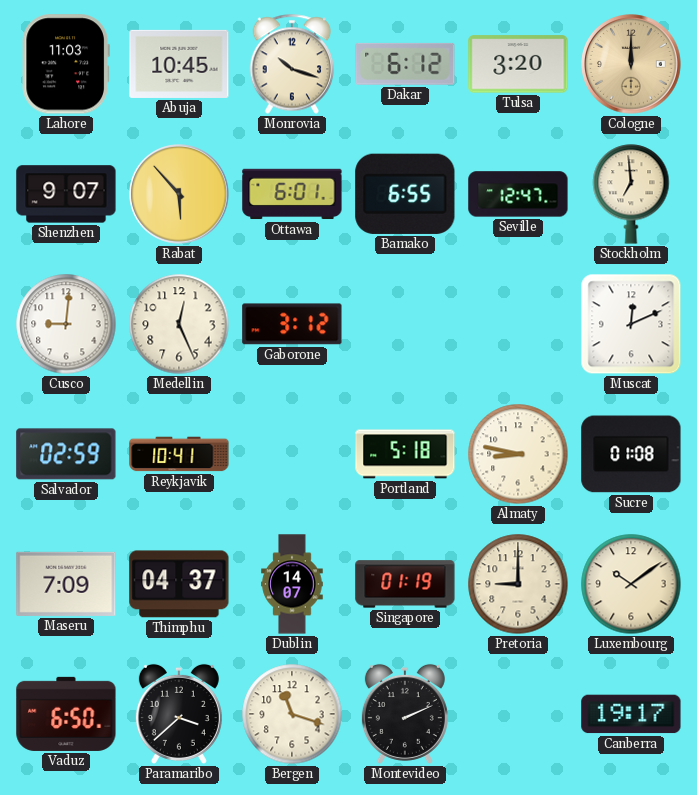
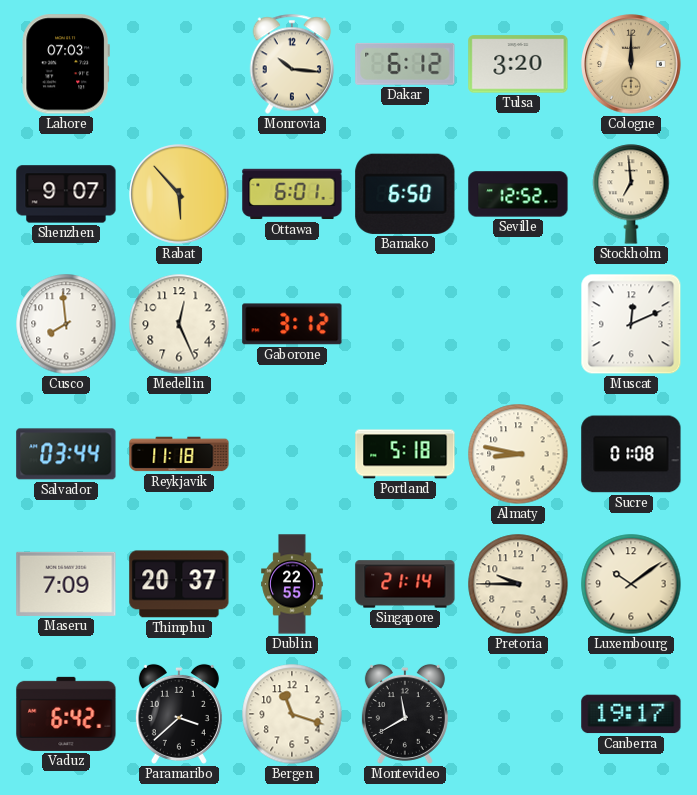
Lahore: 11:03 -> 07:03 (66, 64)
Abuja: 10:45 -> none (179, 64)
Monrovia: 10:18 -> 10:16 (292, 64)
Bamako: 6:55 -> 6:50 (405, 194)
Seville: 12:47 -> 12:52 (518, 194)
Cusco: 9:01 -> 7:59 (66, 324)
Salvador: 02:59 -> 03:44 (66, 454)
Reykjavik: 10:41 -> 11:18 (179, 454)
Thimphu: 04:37 -> 20:37 (179, 584)
Dublin: 14:07 -> 22:55 (292, 584)
Singapore: 01:19 -> 21:14 (405, 584)
Pretoria: 9:00 -> 9:45 (518, 584)
Vaduz: 6:50 -> 6:42 (66, 714)
Montevideo: 2:11 -> 11:40 (405, 714)
